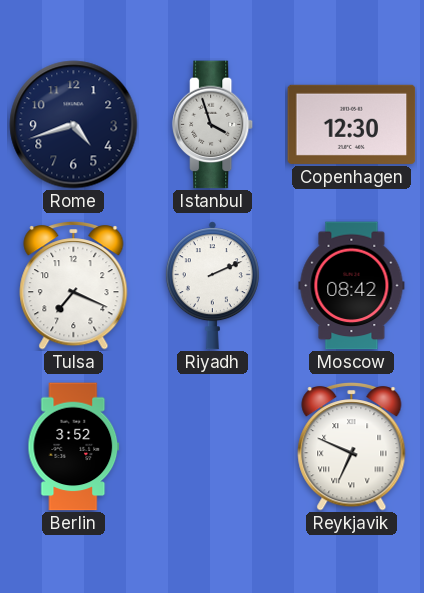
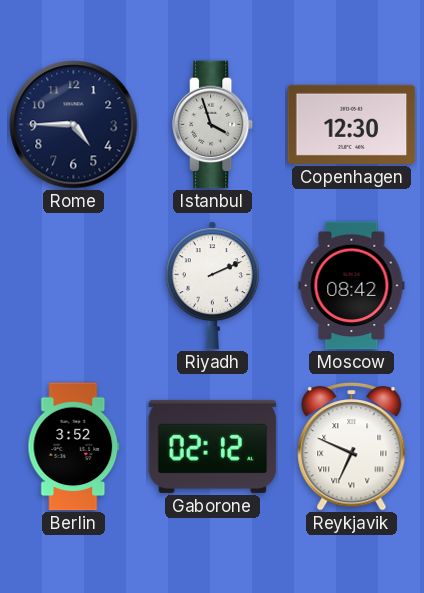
Rome: 4:42 -> 4:45 (74, 125)
Tulsa: 7:19 -> none (74, 286)
Gaborone: none -> 02:12 (213, 446)
